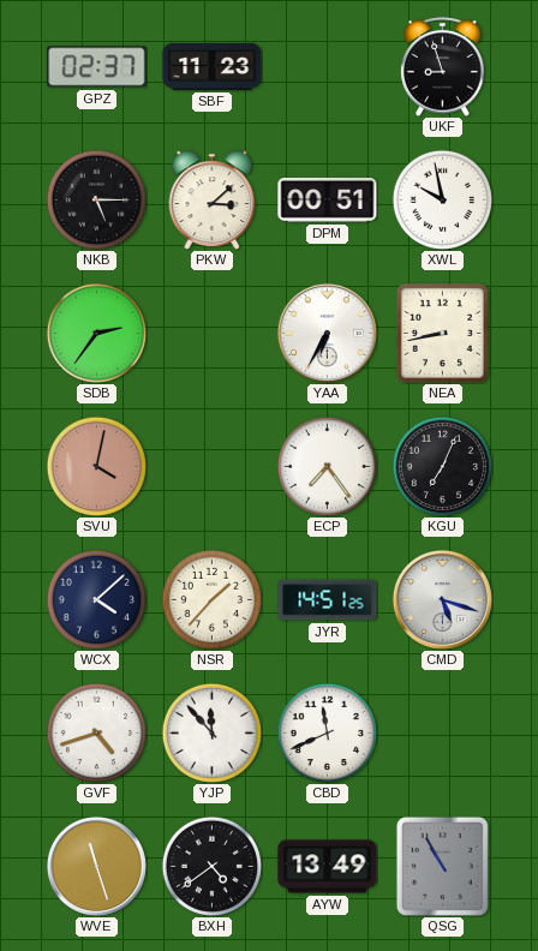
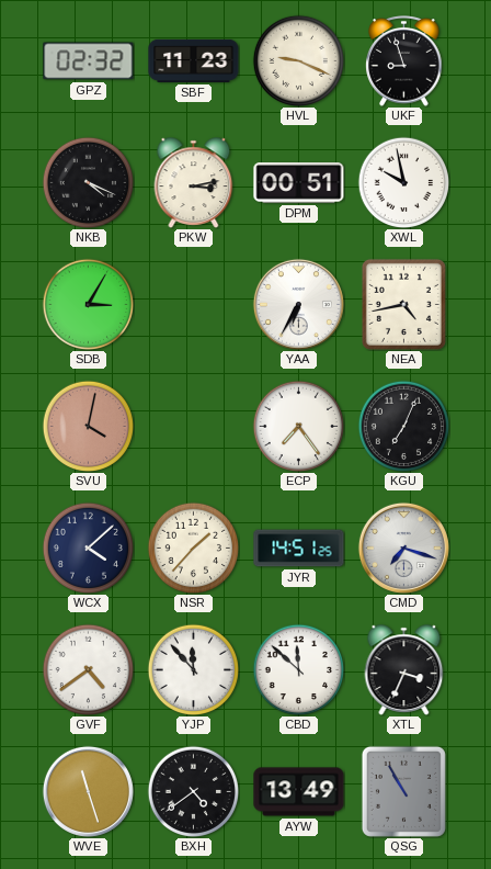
GPZ: 02:37 -> 02:32 (89, 61)
HVL: none -> 9:19 (298, 60)
NKB: 5:15 -> 4:19 (88, 182)
PKW: 3:08 -> 3:13 (194, 183)
SDB: 2:36 -> 3:05 (88, 304)
NEA: 8:43 -> 4:43 (403, 304)
CMD: 5:18 -> 7:18 (403, 548)
GVF: 4:42 -> 4:39 (88, 669)
CBD: 11:41 -> 11:52 (298, 669)
XTL: none -> 3:34 (404, 670)
